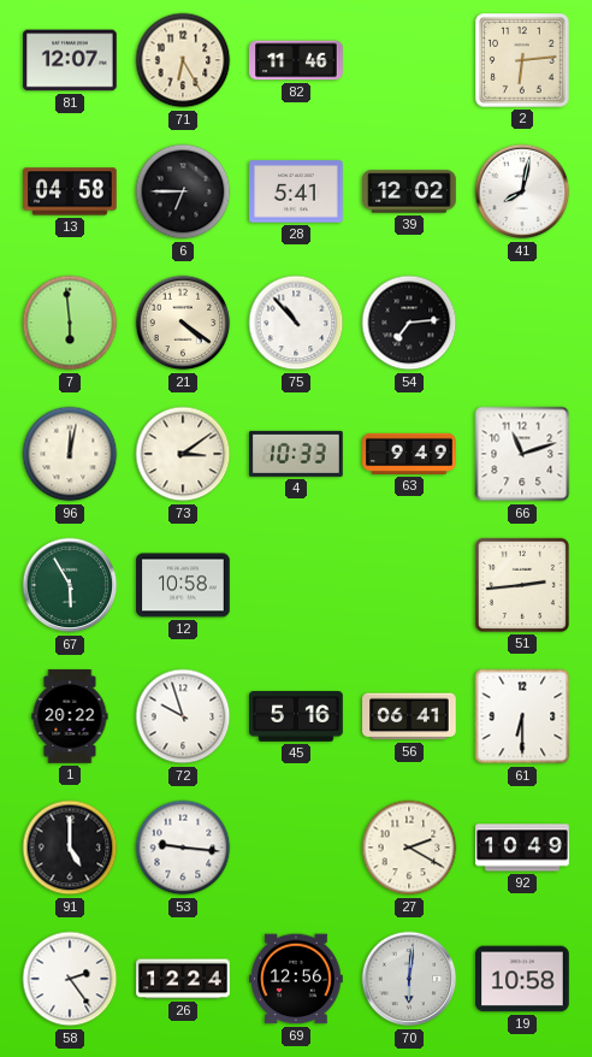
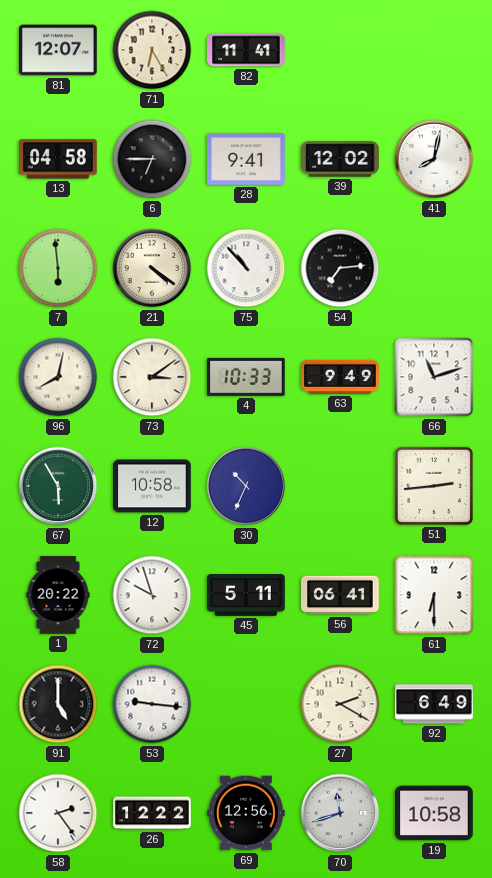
82: 11:46 -> 11:41 (246, 50)
2: 6:14 -> none (522, 60)
28: 5:41 -> 9:41 (246, 159)
96: 12:02 -> 8:02 (58, 377)
30: none -> 10:34 (246, 486)
45: 5:16 -> 5:11 (246, 596)
92: 10:49 -> 6:49 (434, 704)
26: 12:24 -> 12:22 (152, 813)
70: 6:01 -> 11:42 (340, 813)
